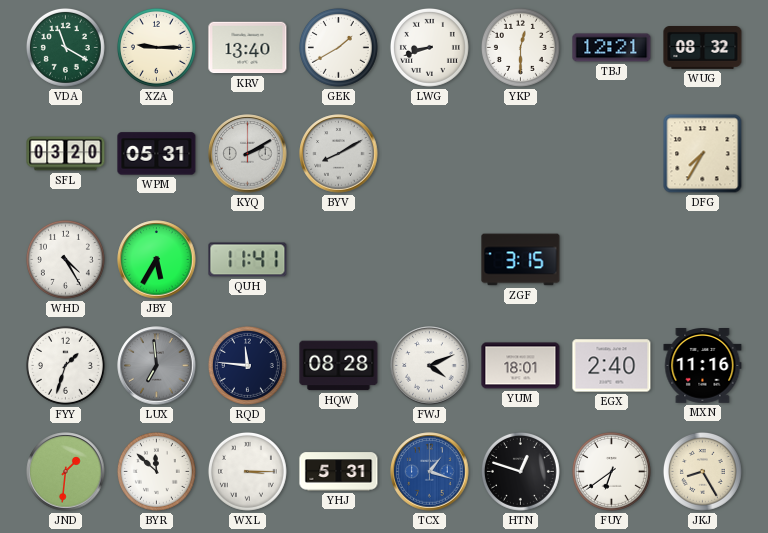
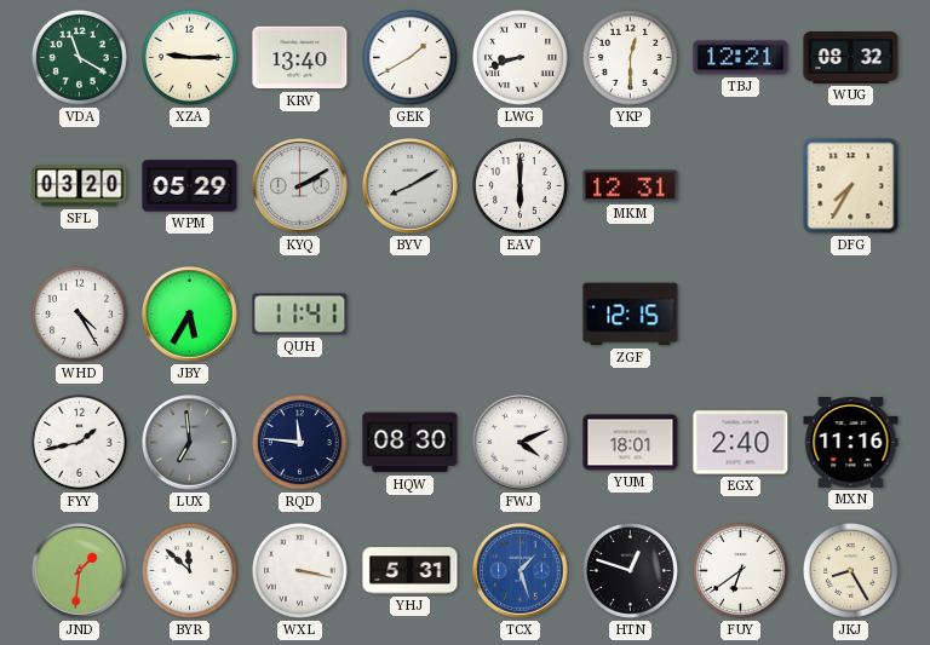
WPM: 05:31 -> 05:29 (190, 186)
EAV: none -> 6:00 (519, 185)
MKM: none -> 12:31 (631, 186)
ZGF: 3:15 -> 12:15 (631, 315)
FYY: 1:33 -> 1:43 (79, 442)
HQW: 08:28 -> 08:30 (411, 443)
WXL: 3:15 -> 3:17 (299, 570)
TCX: 1:18 -> 1:27 (521, 571)
